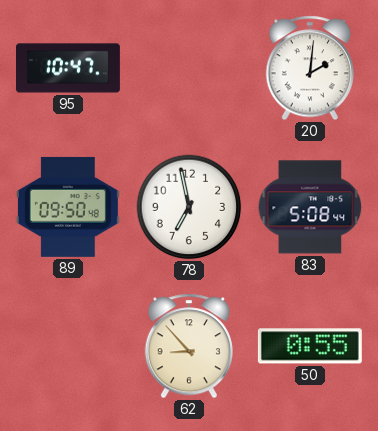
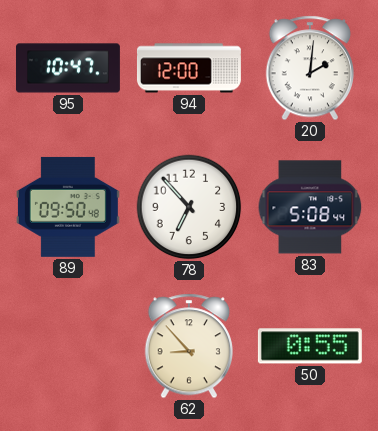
94: none -> 12:00 (189, 68)
78: 6:58 -> 6:53 (189, 207)
